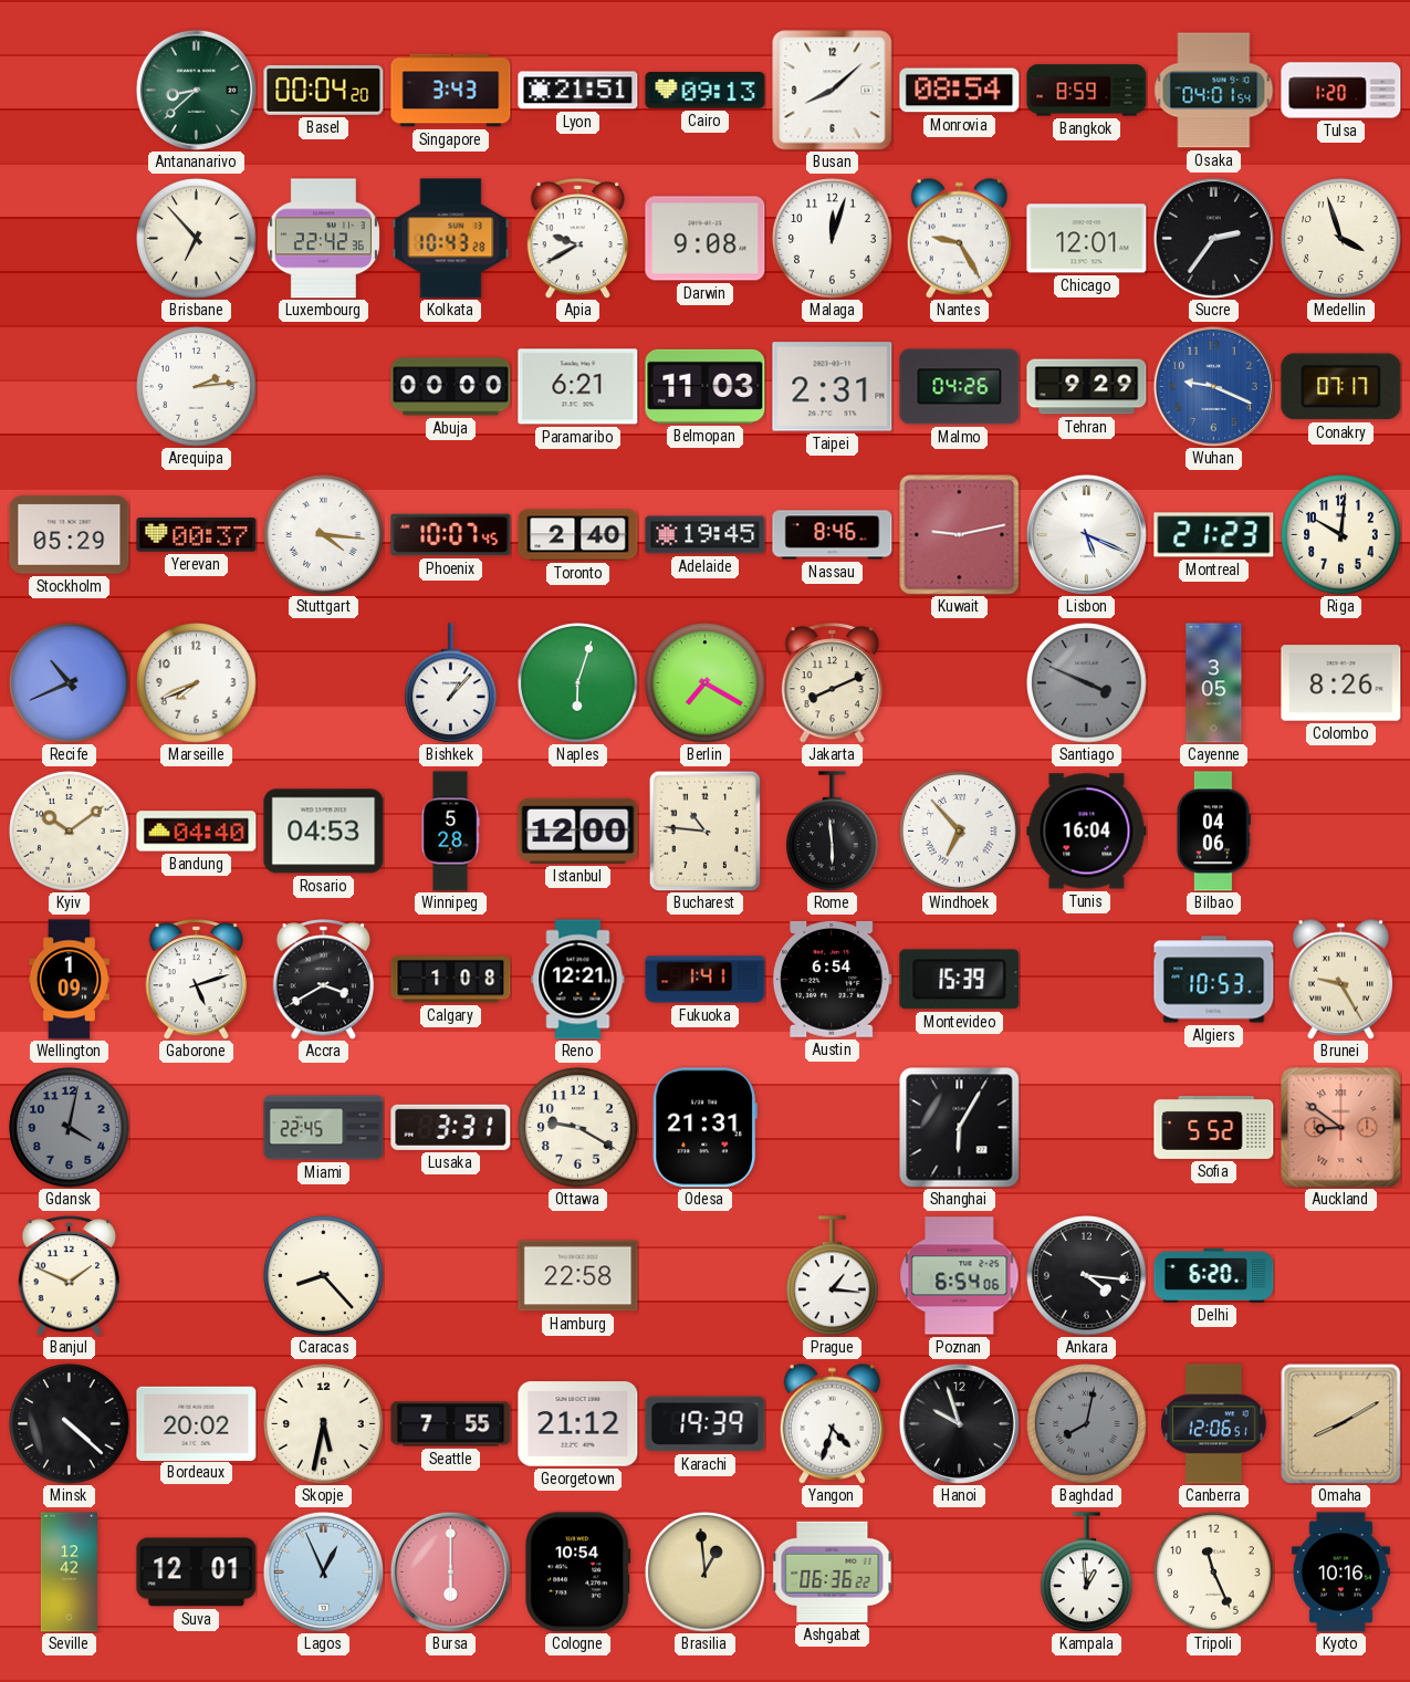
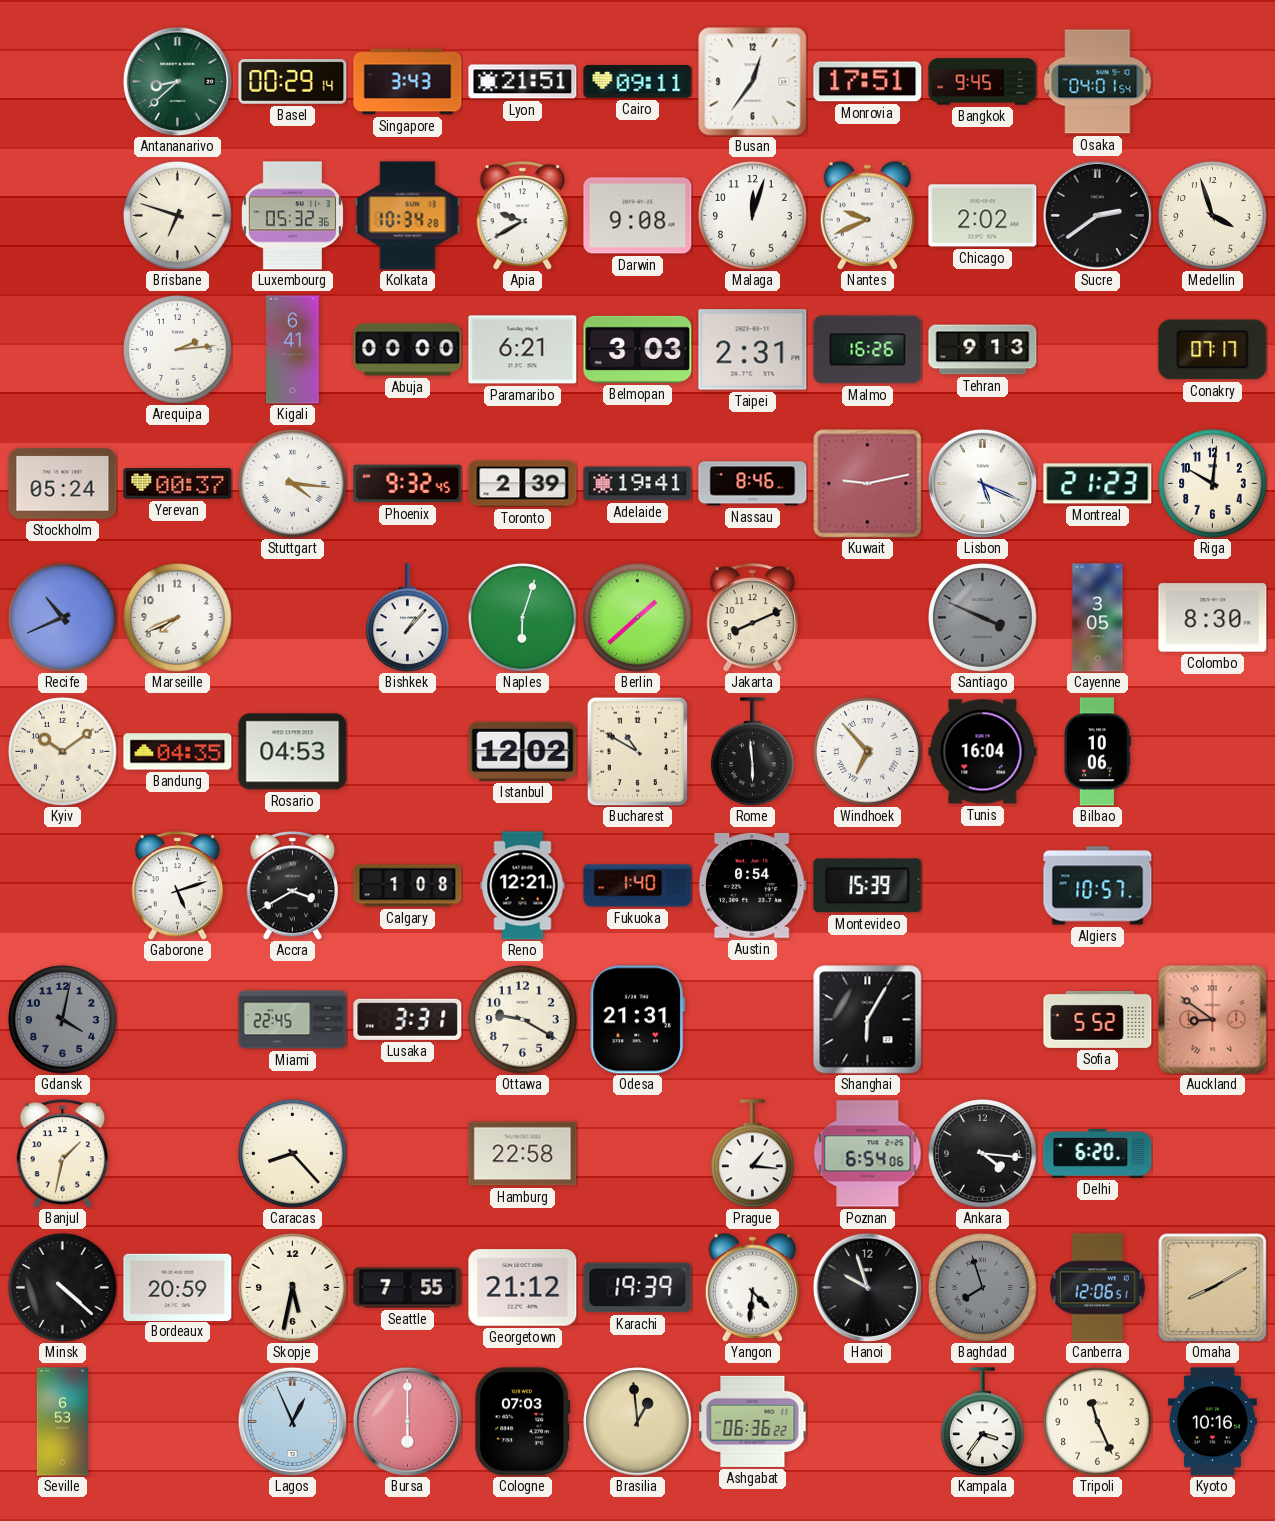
Basel: 00:04 -> 00:29 (293, 82)
Cairo: 09:13 -> 09:11 (638, 81)
Busan: 8:08 -> 12:36 (753, 82)
Monrovia: 08:54 -> 17:51 (868, 82)
Bangkok: 8:59 -> 9:45 (983, 82)
Tulsa: 1:20 -> none (1341, 91)
Brisbane: 6:53 -> 6:48 (178, 216)
Luxembourg: 22:42 -> 05:32 (292, 216)
Kolkata: 10:43 -> 10:34 (408, 216)
Nantes: 9:25 -> 9:41 (867, 215)
Chicago: 12:01 -> 2:02 (983, 216)
Sucre: 2:36 -> 2:39 (1097, 215)
Kigali: none -> 6:41 (293, 350)
Belmopan: 11:03 -> 3:03 (638, 349)
Malmo: 04:26 -> 16:26 (868, 350)
Tehran: 9:29 -> 9:13 (983, 350)
Wuhan: 9:19 -> none (1213, 386)
Stockholm: 05:29 -> 05:24 (63, 484)
Phoenix: 10:07 -> 9:32 (408, 484)
Toronto: 2:40 -> 2:39 (523, 484)
Adelaide: 19:45 -> 19:41 (638, 484)
Berlin: 7:20 -> 1:38 (638, 618)
Colombo: 8:26 -> 8:30 (1213, 618)
Bandung: 04:40 -> 04:35 (178, 752)
Winnipeg: 5:28 -> none (450, 832)
Istanbul: 12:00 -> 12:02 (523, 751)
Bucharest: 10:46 -> 10:50 (638, 751)
Bilbao: 04:06 -> 10:06 (1097, 752)
Wellington: 1:09 -> none (69, 980)
Fukuoka: 1:41 -> 1:40 (638, 886)
Austin: 6:54 -> 0:54 (752, 885)
Algiers: 10:53 -> 10:57 (1098, 886)
Brunei: 9:25 -> none (1340, 979)
Banjul: 1:49 -> 1:32 (63, 1154)
Bordeaux: 20:02 -> 20:59 (178, 1287)
Yangon: 4:33 -> 4:31 (752, 1287)
Baghdad: 8:02 -> 7:57 (983, 1288)
Seville: 12:42 -> 6:53 (62, 1422)
Suva: 12:01 -> none (197, 1573)
Cologne: 10:54 -> 07:03 (523, 1422)
Kampala: 12:59 -> 3:36 (983, 1422)
